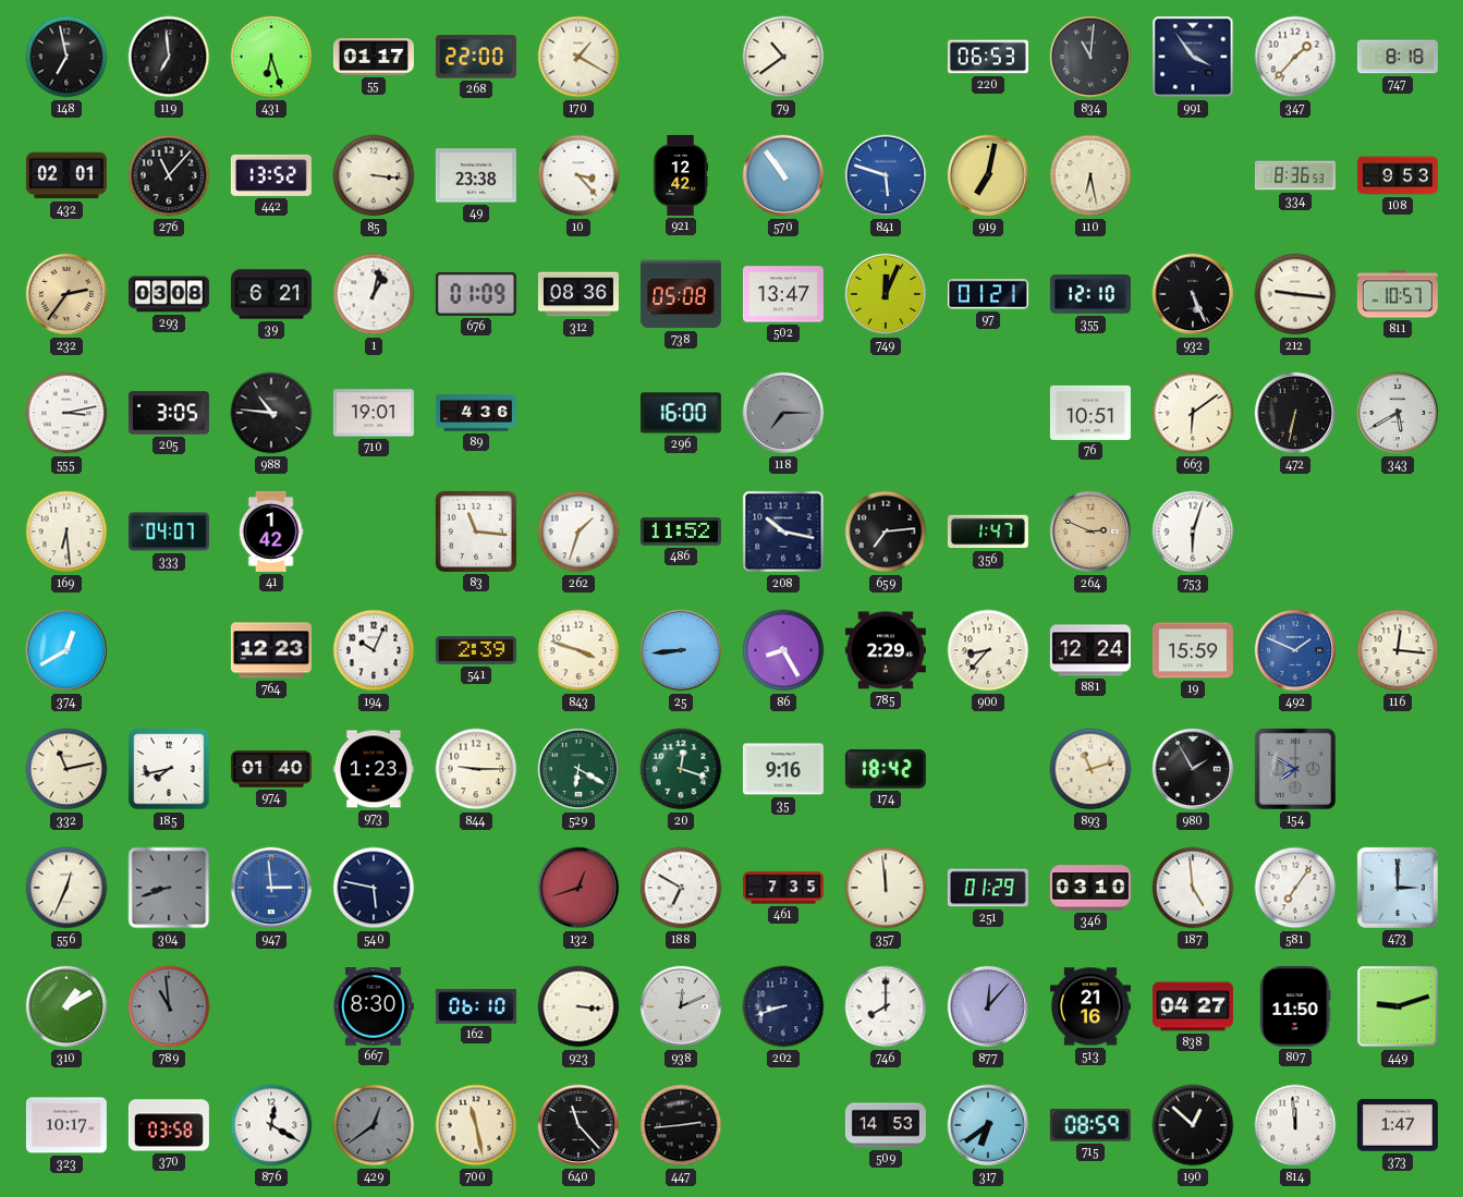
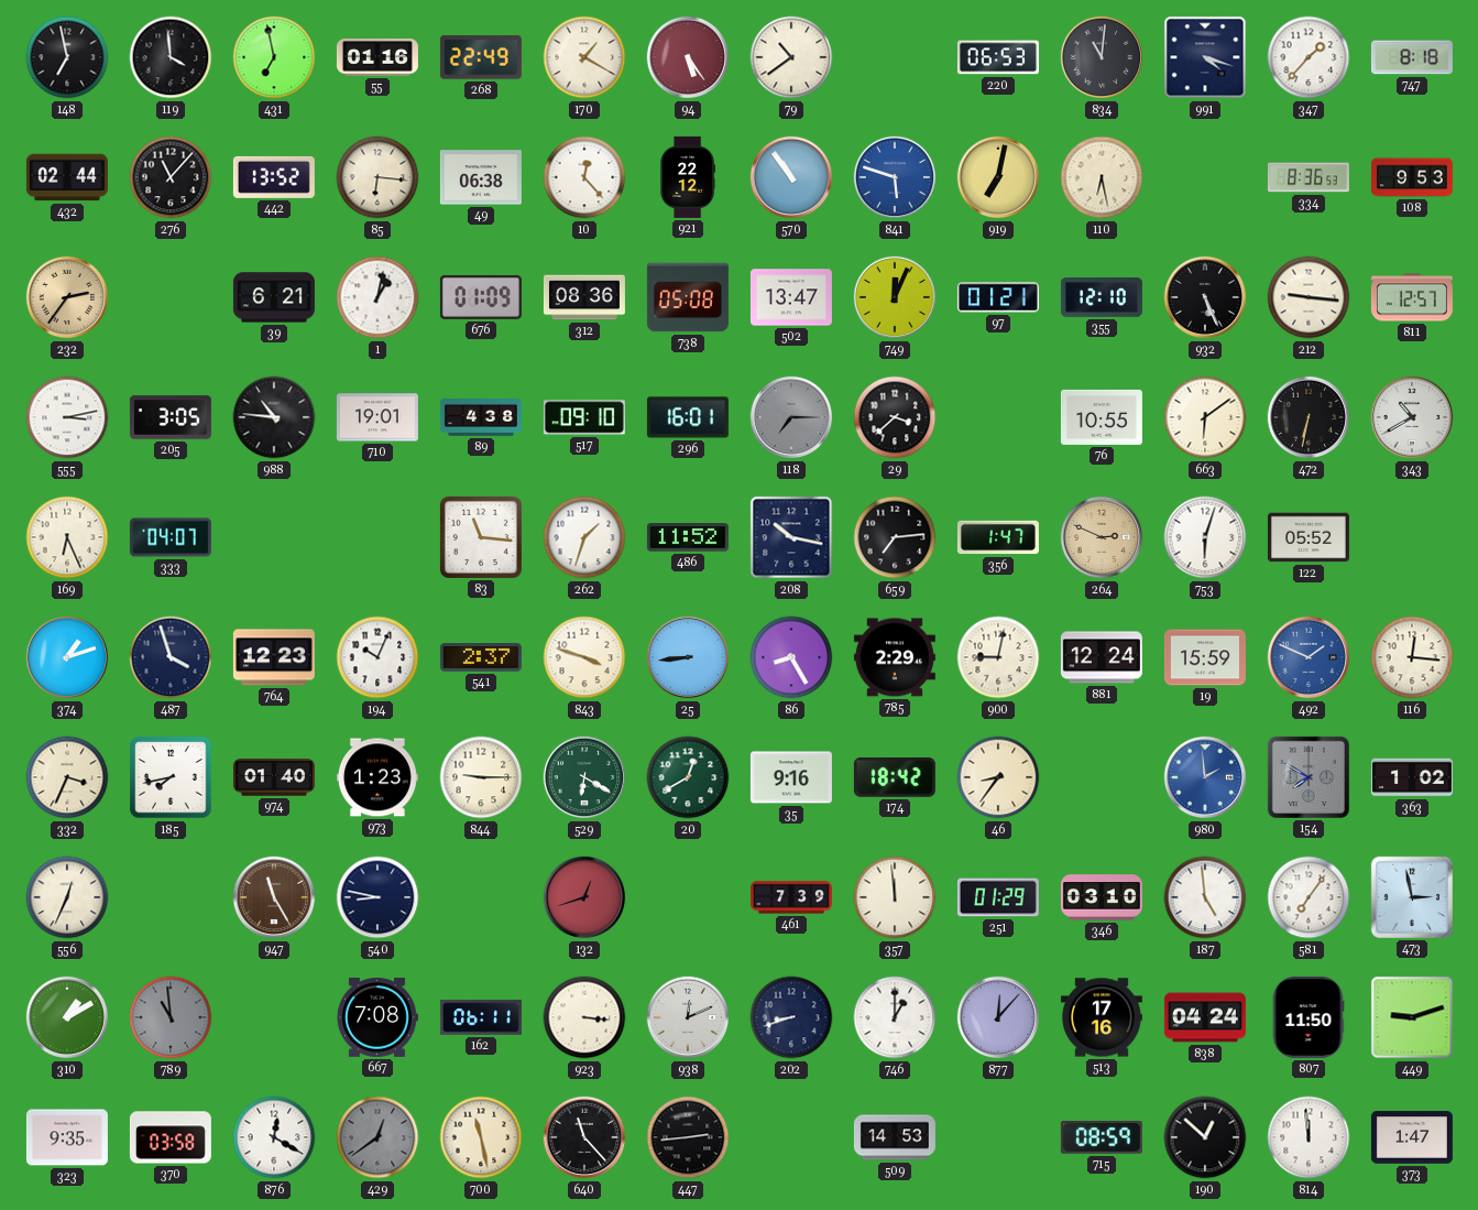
119: 6:59 -> 3:59 (171, 57)
431: 6:27 -> 6:58 (274, 57)
55: 01:17 -> 01:16 (377, 57)
268: 22:00 -> 22:49 (481, 57)
94: none -> 5:24 (688, 57)
991: 3:54 -> 4:18 (1205, 57)
432: 02:01 -> 02:44 (67, 177)
85: 3:16 -> 6:16 (377, 177)
49: 23:38 -> 06:38 (481, 177)
10: 3:23 -> 12:23 (584, 177)
921: 12:42 -> 22:12 (687, 177)
293: 03:08 -> none (169, 294)
811: 10:57 -> 12:57 (1412, 297)
89: 4:36 -> 4:38 (481, 417)
517: none -> 09:10 (584, 417)
296: 16:00 -> 16:01 (688, 417)
29: none -> 3:38 (895, 417)
76: 10:51 -> 10:55 (1102, 417)
343: 5:40 -> 10:40 (1412, 417)
169: 6:29 -> 6:26 (67, 537)
41: 1:42 -> none (271, 532)
122: none -> 05:52 (1309, 537)
374: 12:40 -> 1:12 (67, 657)
487: none -> 3:57 (171, 657)
541: 2:39 -> 2:37 (481, 657)
900: 8:37 -> 9:02 (998, 657)
332: 11:13 -> 3:34 (67, 777)
20: 12:18 -> 12:40 (688, 777)
46: none -> 8:36 (998, 777)
893: 11:12 -> none (1090, 769)
980: 1:55 -> 1:59 (1205, 777)
980 dial: black -> blue (1205, 777)
363: none -> 1:02 (1412, 777)
304: 8:42 -> none (169, 888)
947: 2:59 -> 11:25 (274, 897)
947 dial: blue -> brown (274, 897)
540: 5:47 -> 8:47 (377, 897)
188: 6:50 -> none (681, 888)
461: 7:35 -> 7:39 (791, 897)
473: 3:00 -> 2:58 (1412, 897)
667: 8:30 -> 7:08 (376, 1018)
162: 06:10 -> 06:11 (481, 1017)
746: 8:00 -> 1:00 (895, 1017)
513: 21:16 -> 17:16 (1102, 1017)
838: 04:27 -> 04:24 (1205, 1017)
323: 10:17 -> 9:35 (67, 1137)
317: 6:39 -> none (988, 1125)
